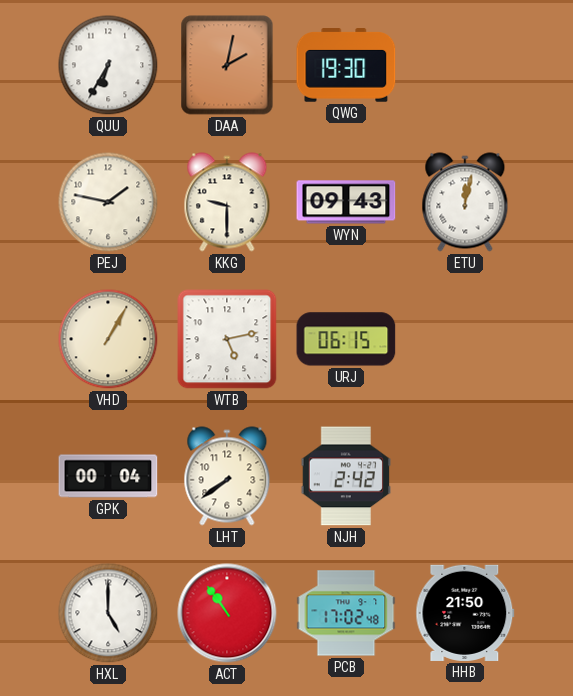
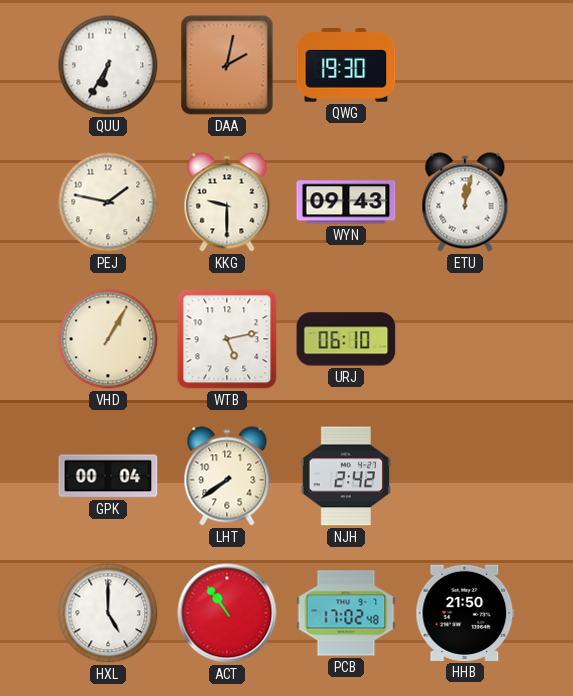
URJ: 06:15 -> 06:10 (346, 339)
